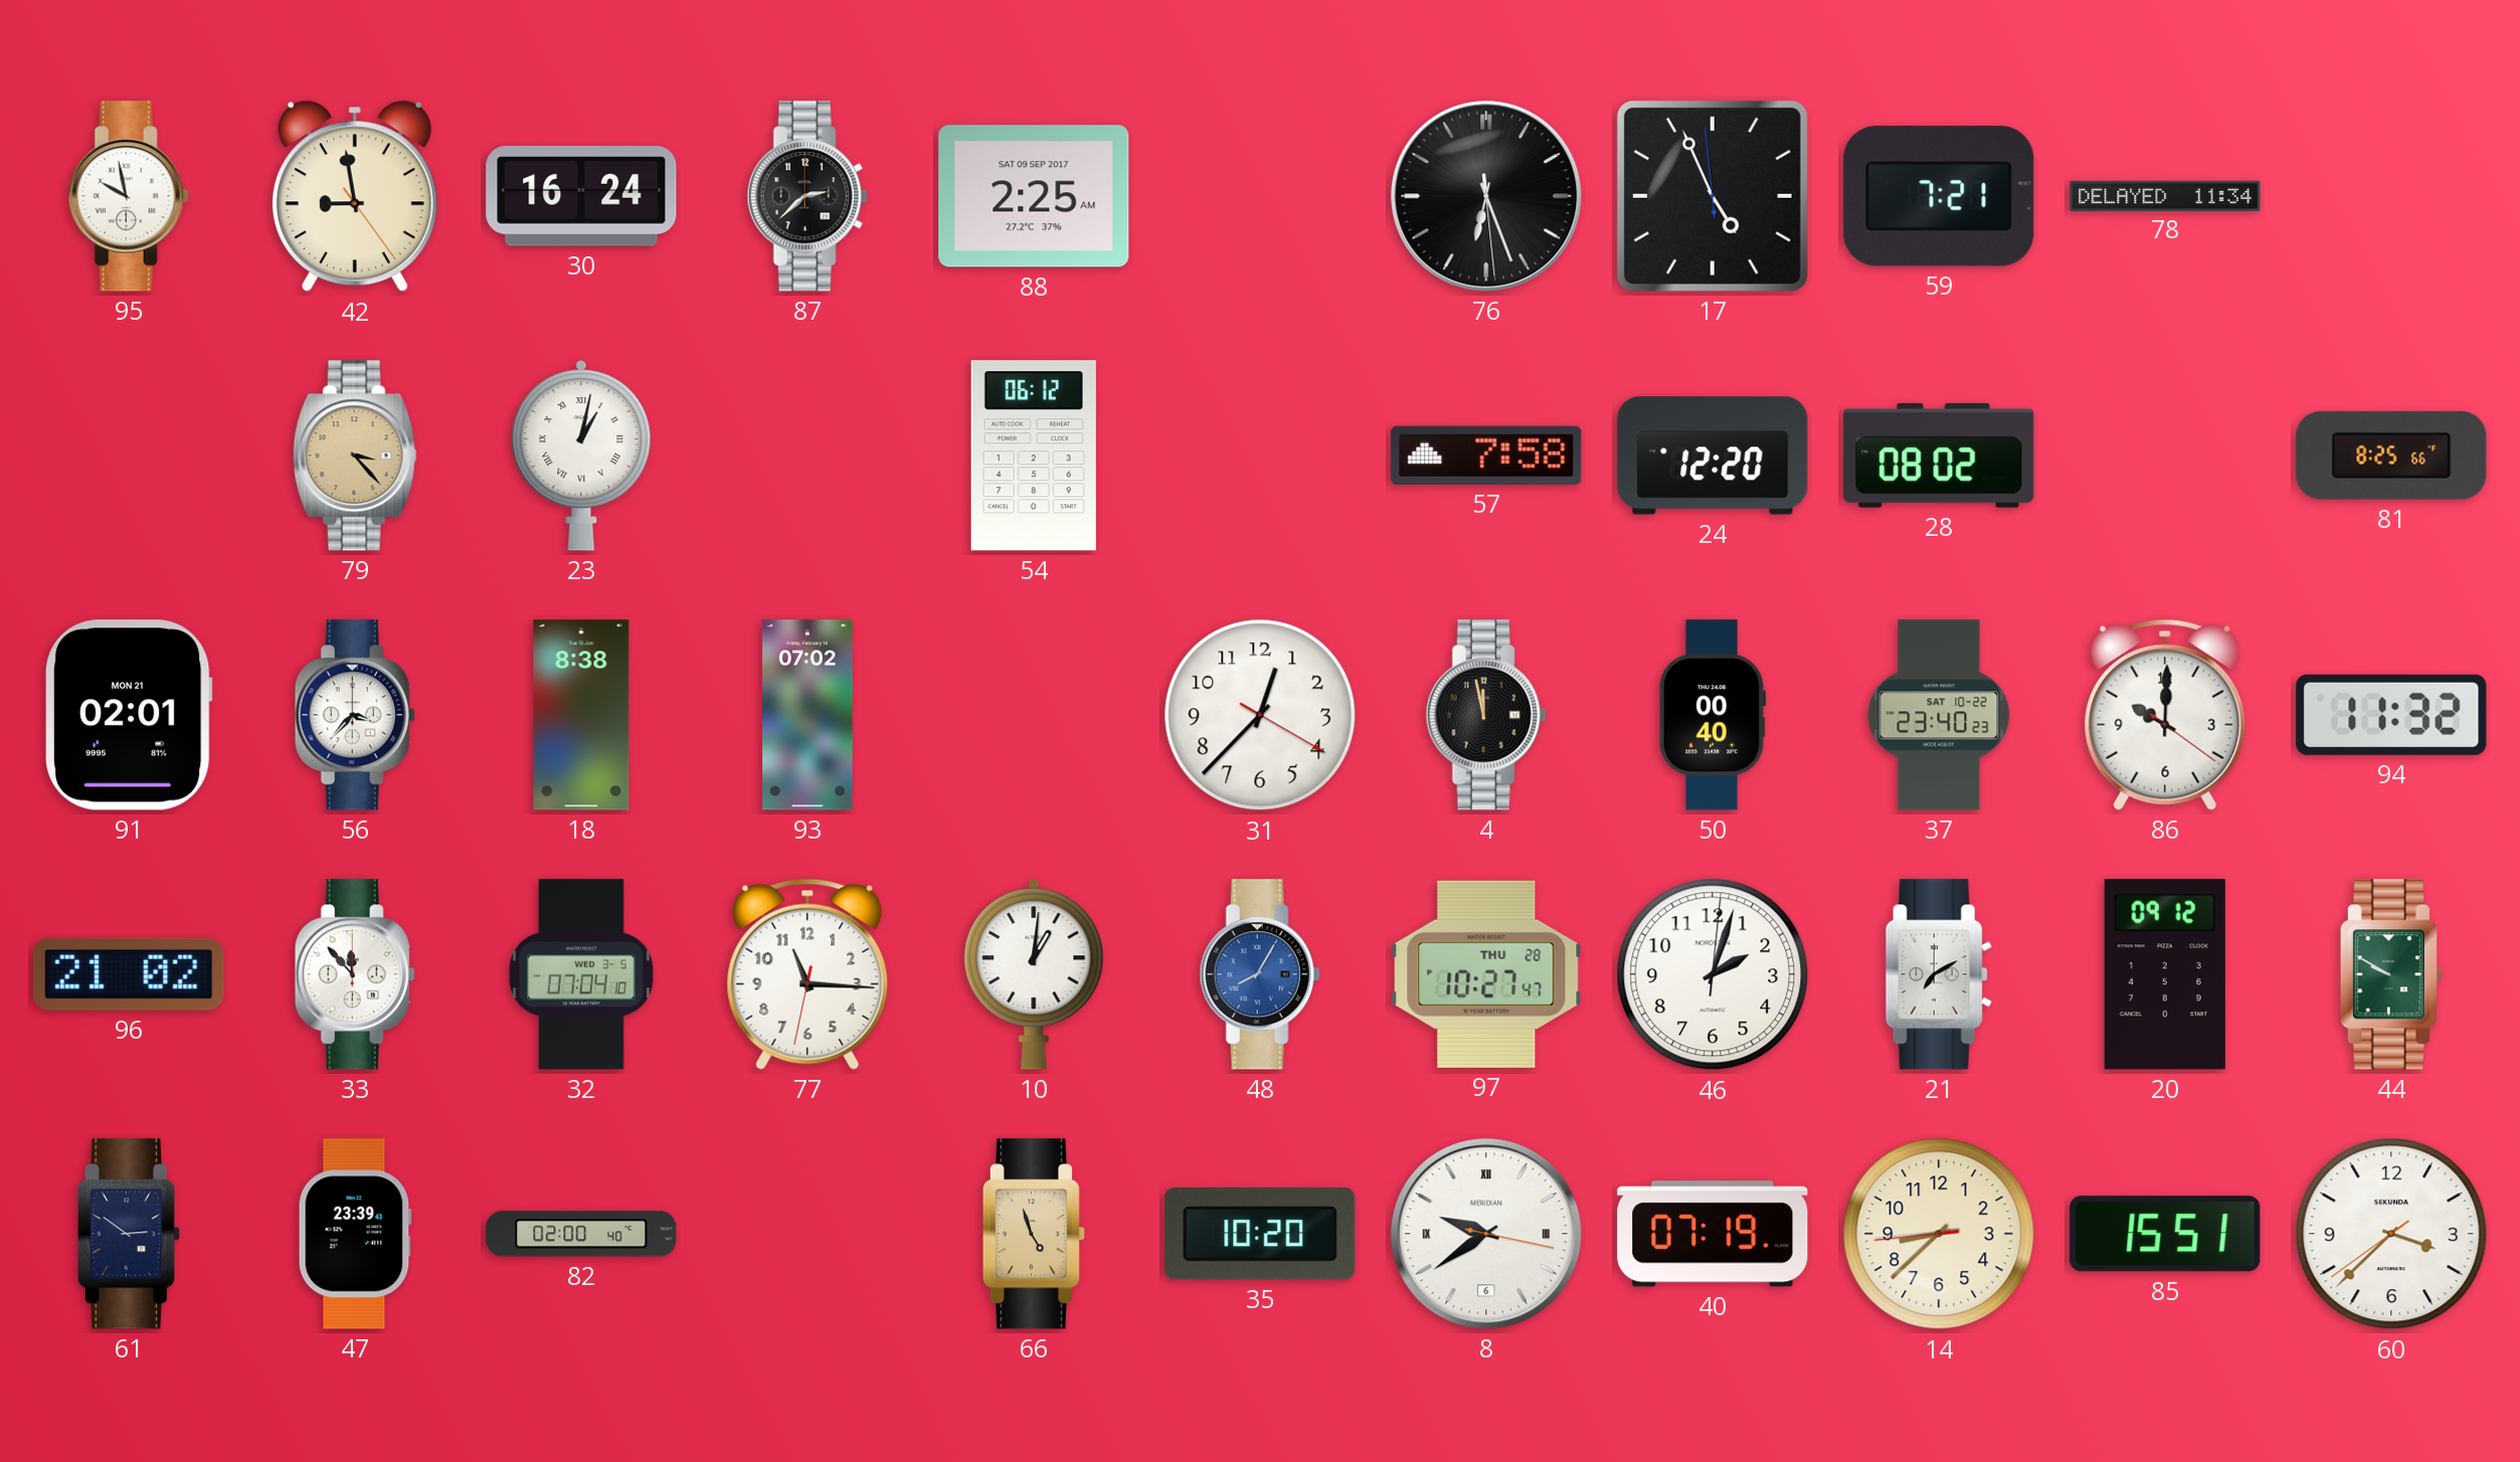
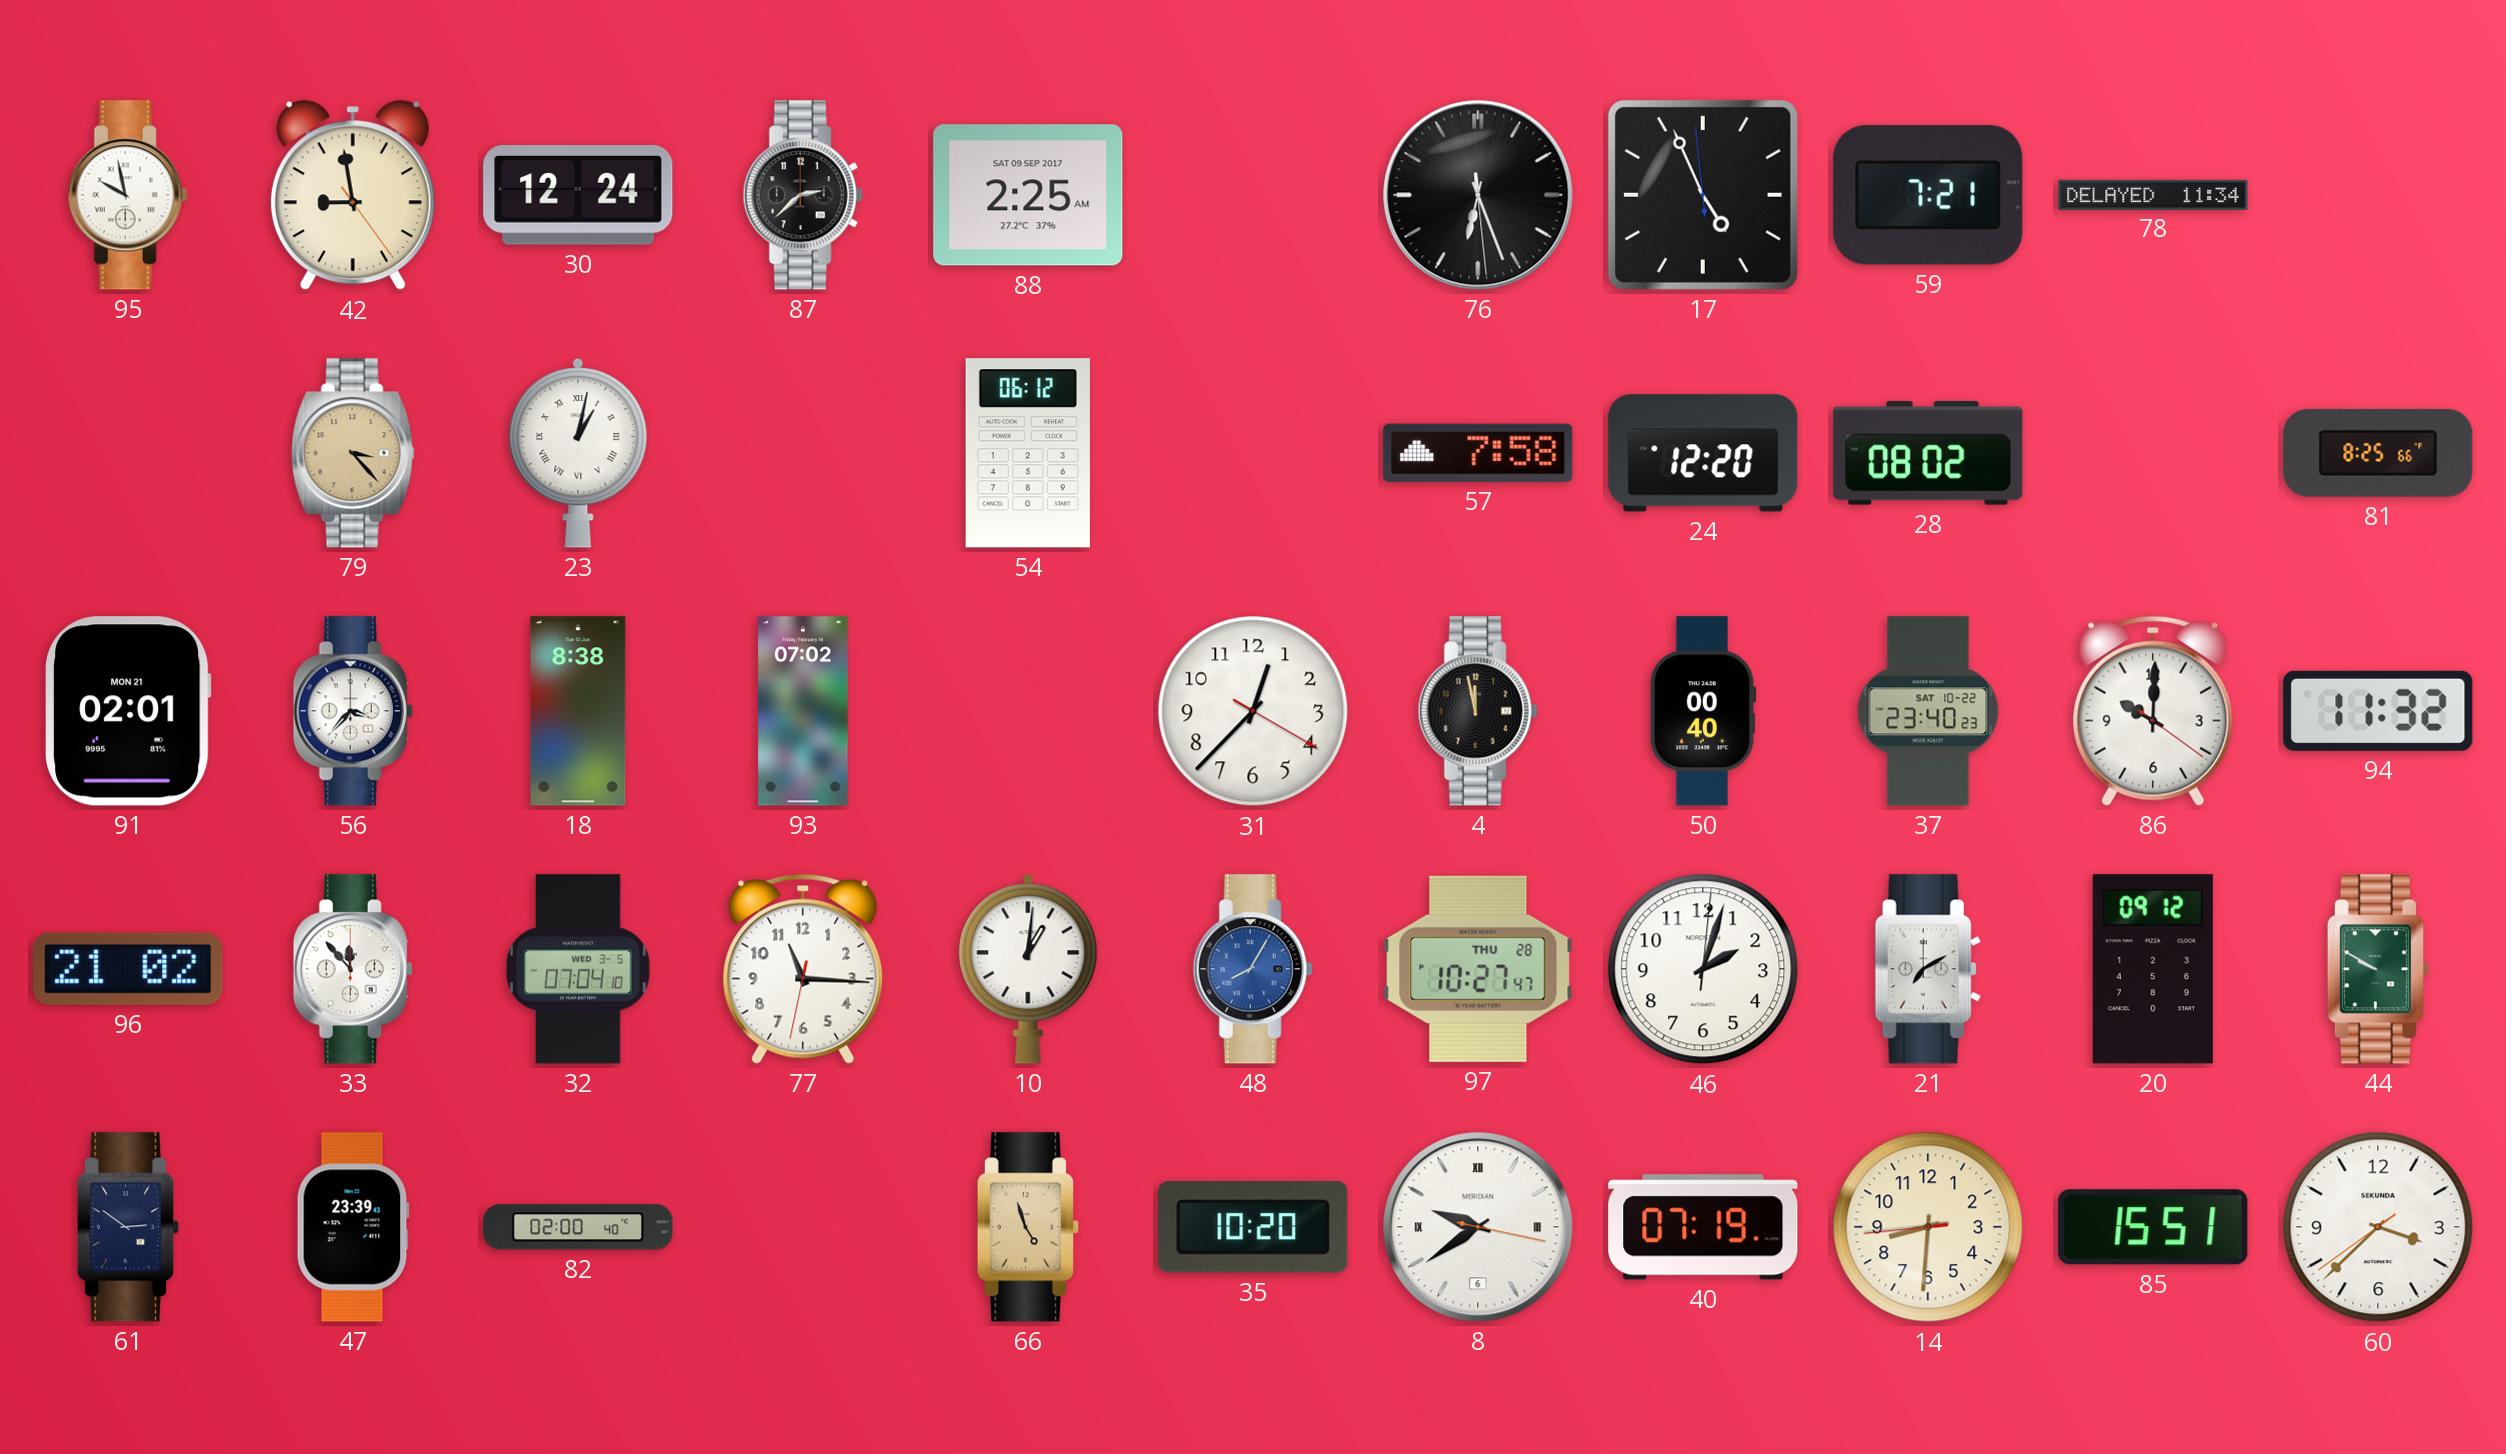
30: 16:24 -> 12:24 (578, 196)
14: 8:37 -> 8:30 (1928, 1227)
